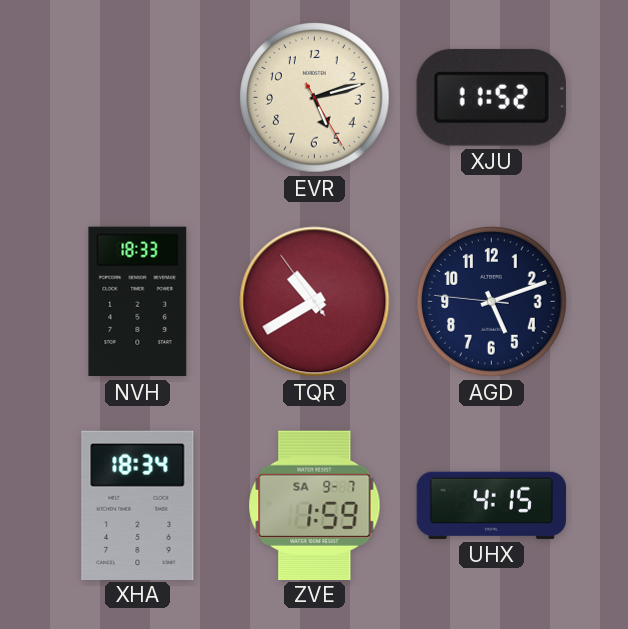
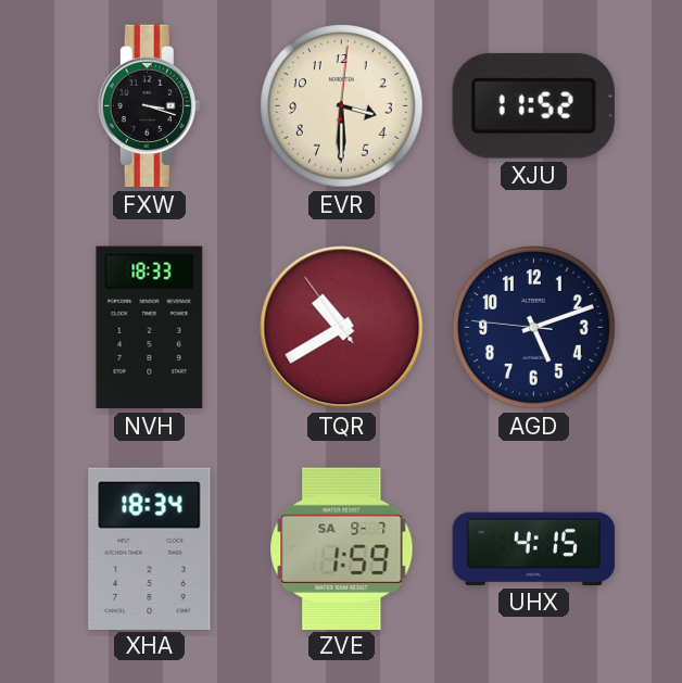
FXW: none -> 3:18 (149, 106)
EVR: 5:12 -> 3:30 (342, 106)
